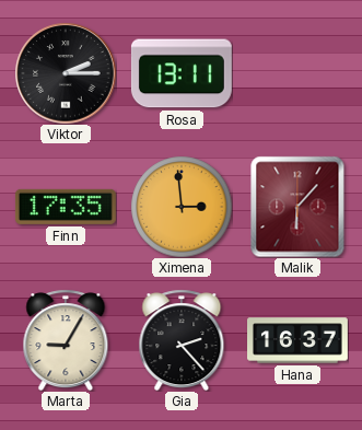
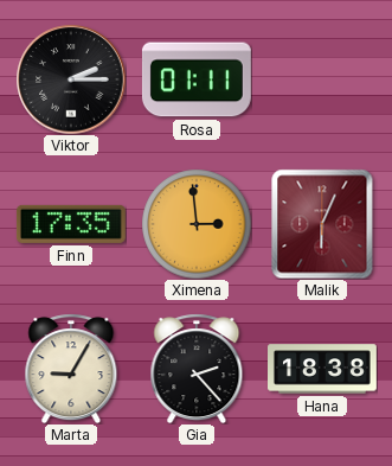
Rosa: 13:11 -> 01:11 (197, 79)
Malik: 6:07 -> 6:04 (322, 224)
Hana: 16:37 -> 18:38 (323, 369)
